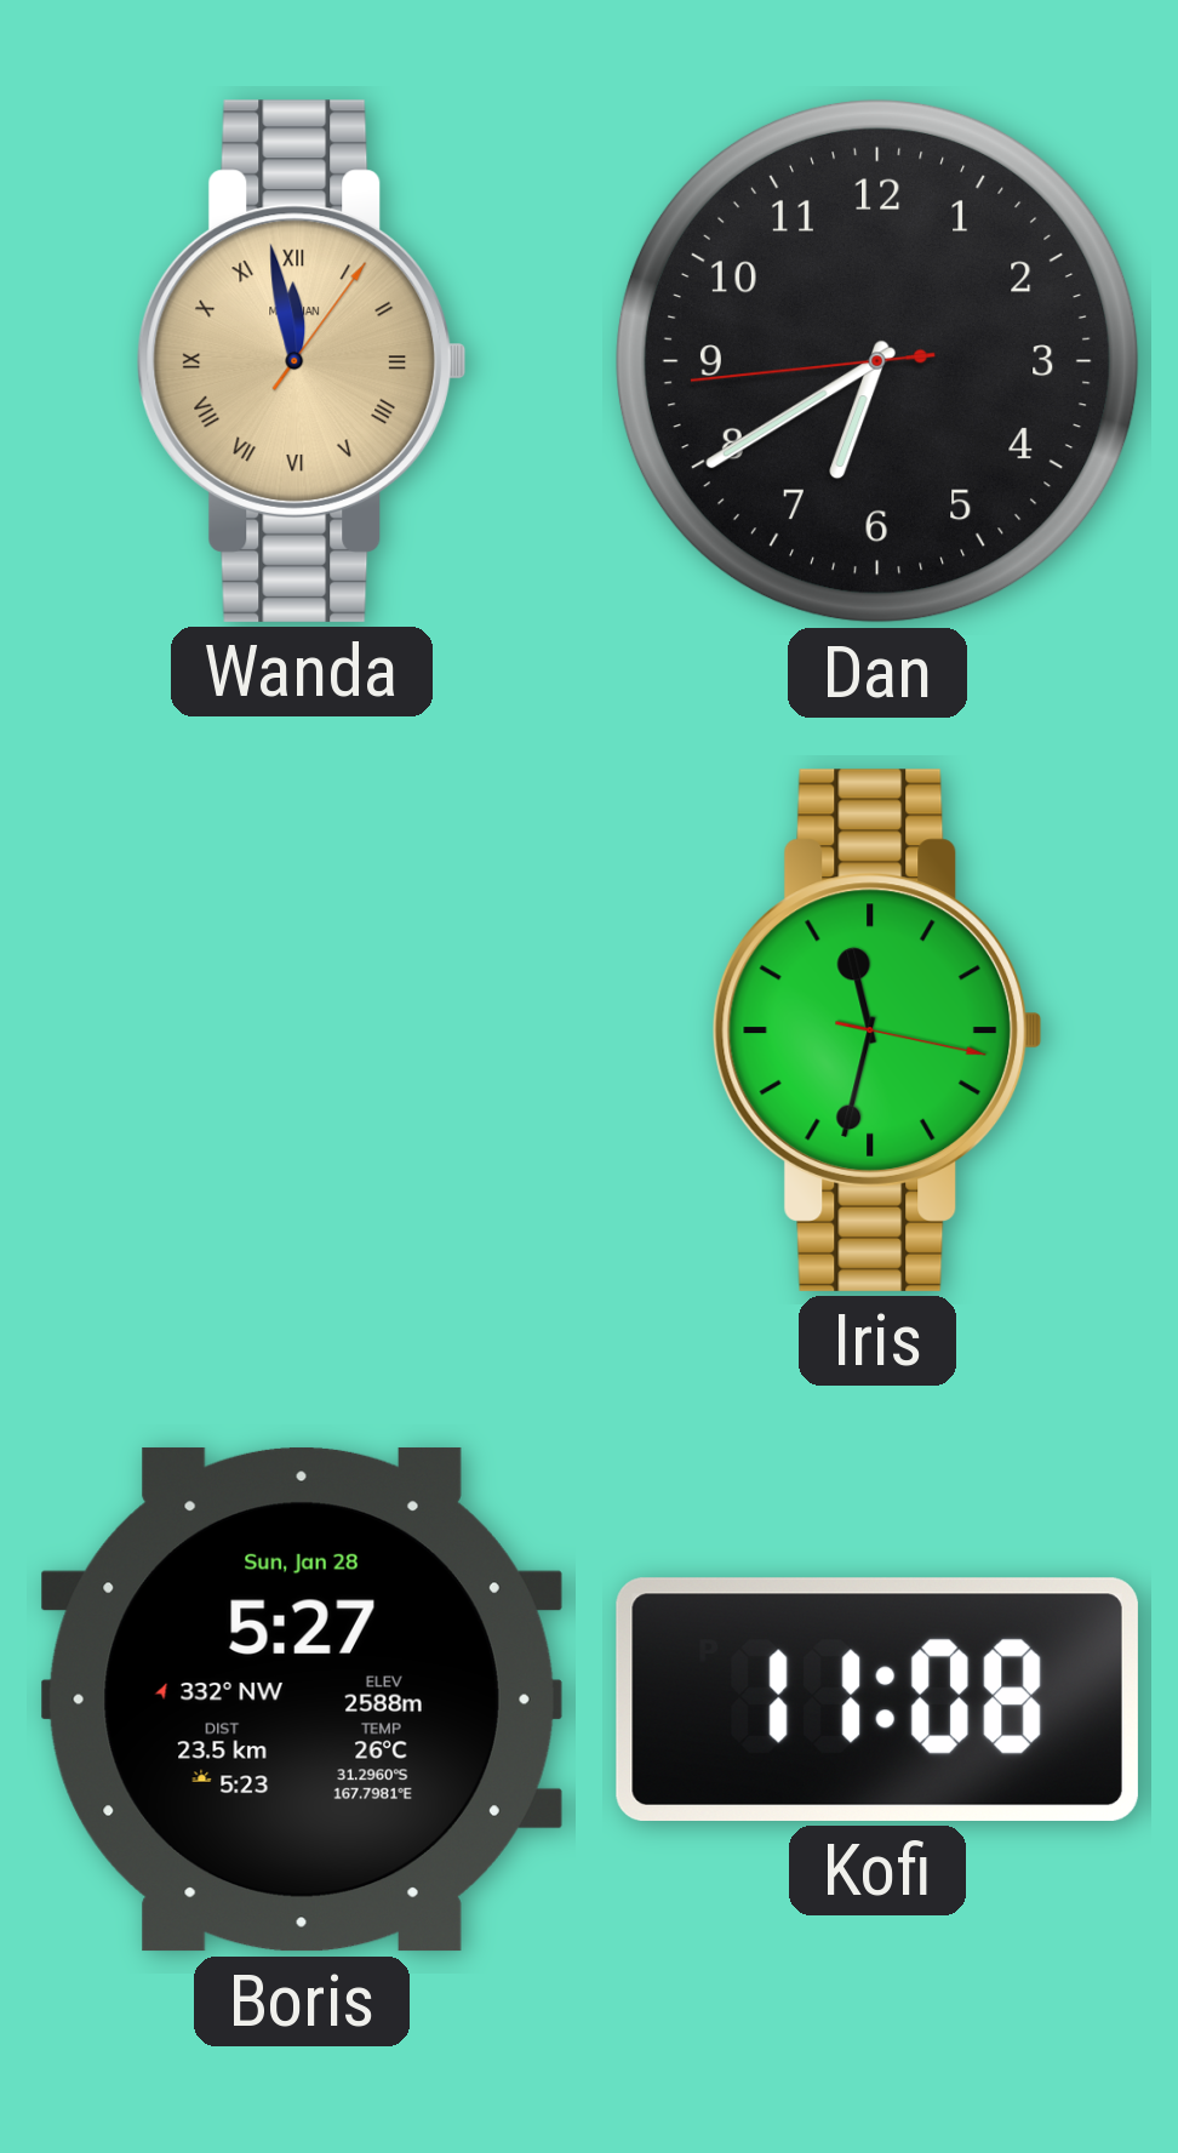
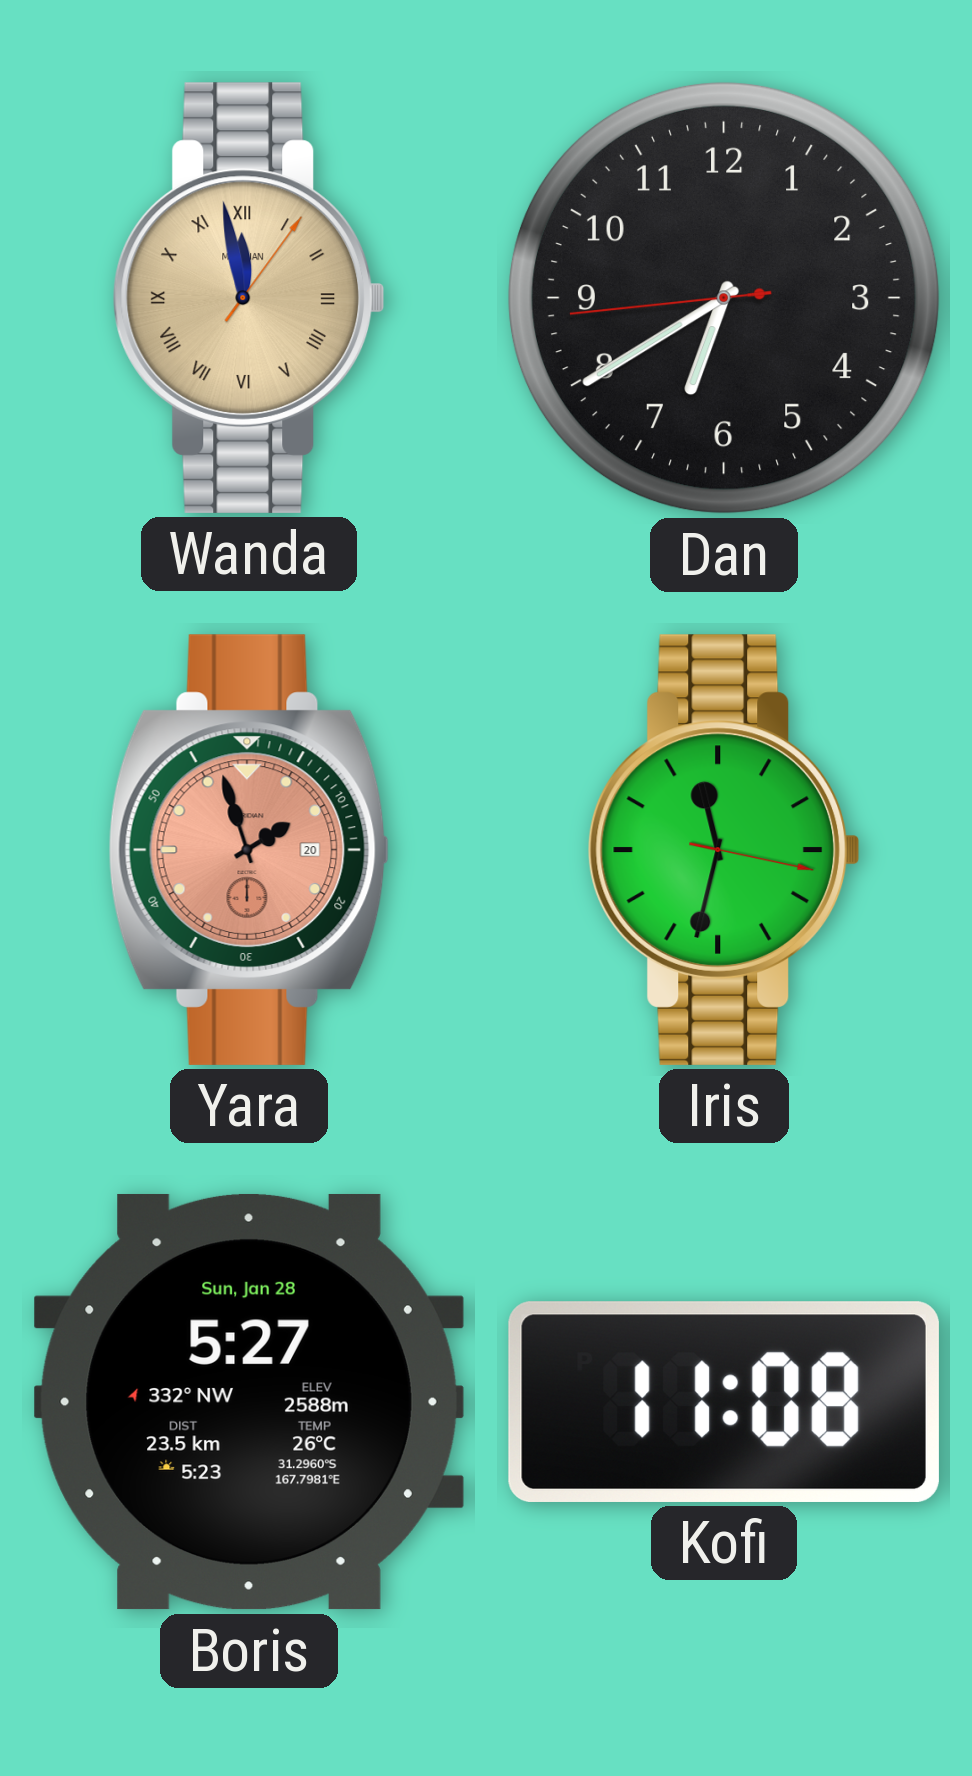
Yara: none -> 1:57 (249, 850)
